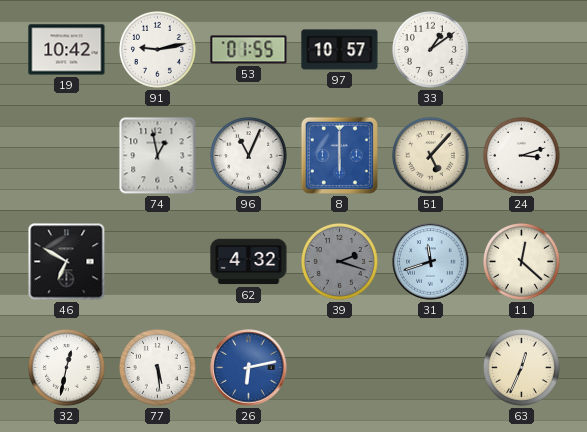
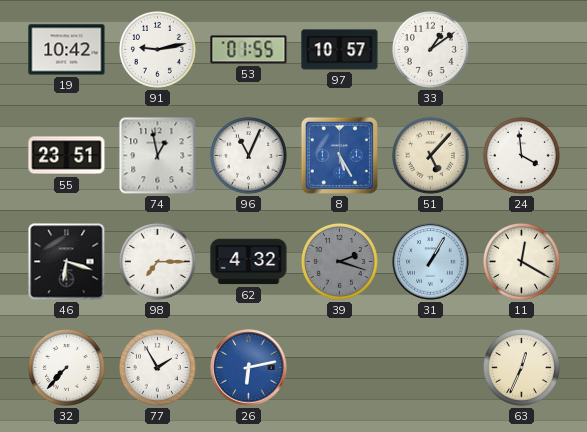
55: none -> 23:51 (67, 156)
8: 6:00 -> 5:25 (339, 155)
24: 3:12 -> 3:59 (521, 155)
46: 6:50 -> 6:18 (67, 262)
98: none -> 7:15 (157, 261)
31: 11:42 -> 1:05 (431, 262)
11: 12:22 -> 12:20 (521, 261)
32: 12:32 -> 7:37 (66, 367)
77: 5:29 -> 1:55 (157, 367)
